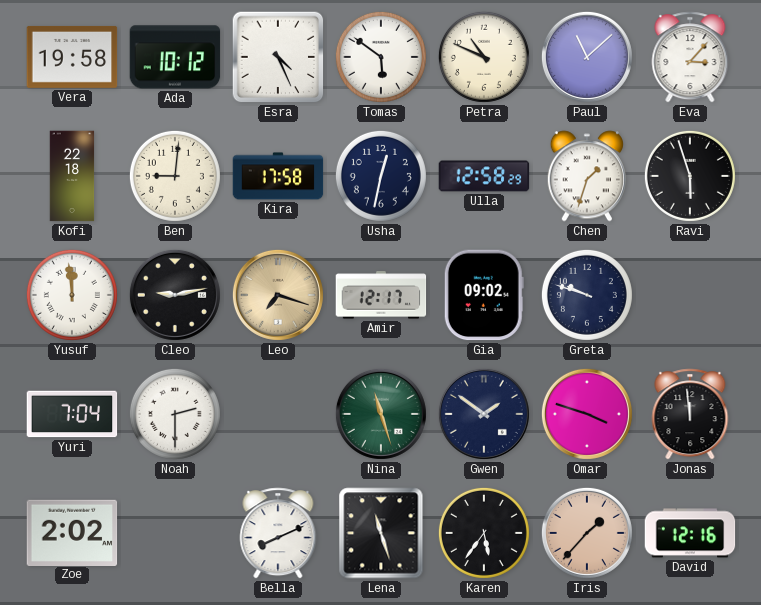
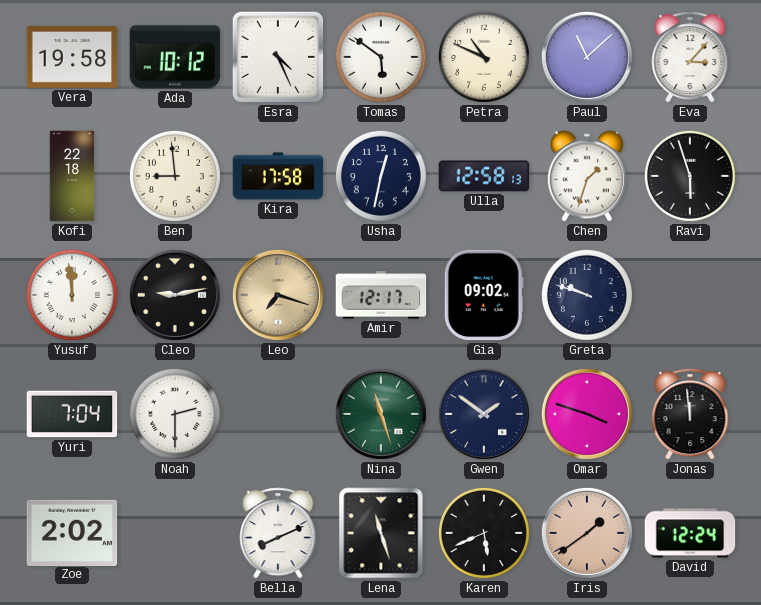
Ben: 9:01 -> 8:59 (175, 176)
Ulla: 12:58:29 -> 12:58:13 (484, 176)
Karen: 5:36 -> 5:41 (484, 533)
Iris: 1:37 -> 1:39 (587, 533)
David: 12:16 -> 12:24 (690, 533)
